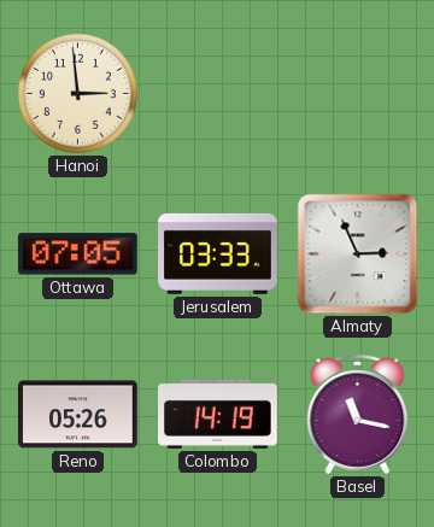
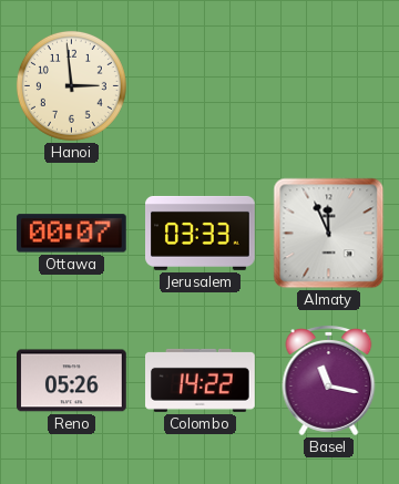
Ottawa: 07:05 -> 00:07 (71, 234)
Almaty: 2:56 -> 11:56 (329, 234)
Colombo: 14:19 -> 14:22 (201, 380)
